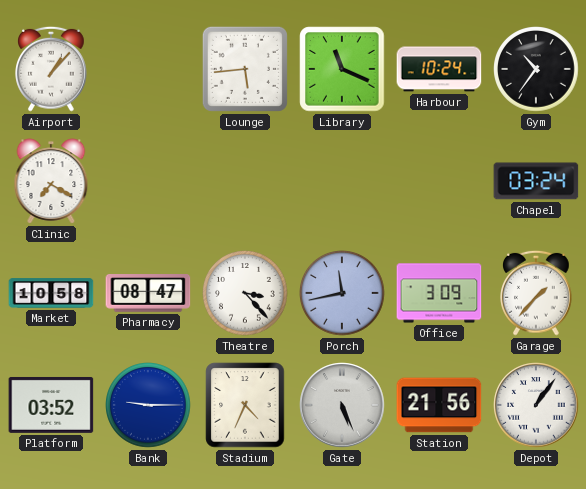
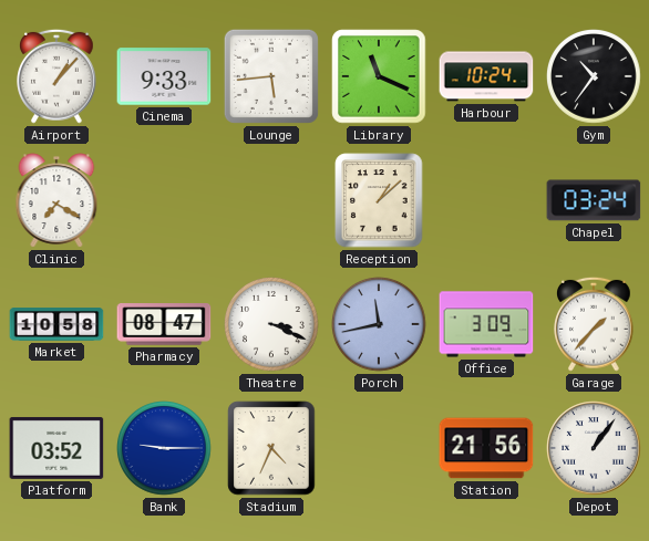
Cinema: none -> 9:33 (164, 76)
Reception: none -> 1:08 (379, 200)
Theatre: 3:23 -> 3:19 (271, 324)
Gate: 5:26 -> none (342, 405)
